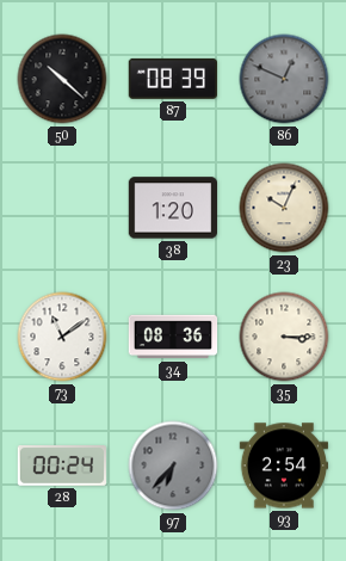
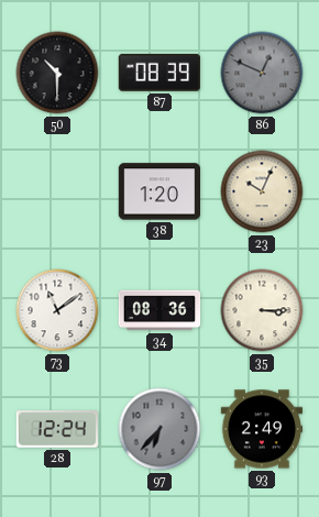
50: 10:22 -> 10:30 (57, 73)
28: 00:24 -> 12:24 (56, 430)
93: 2:54 -> 2:49 (261, 429)
